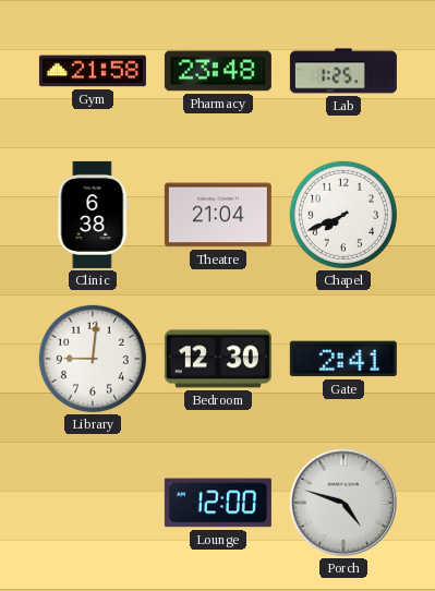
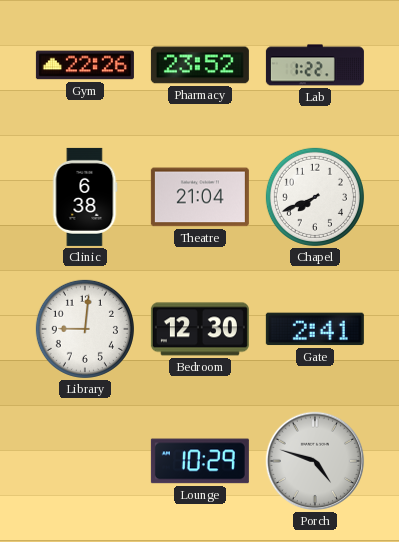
Gym: 21:58 -> 22:26 (85, 65)
Pharmacy: 23:48 -> 23:52 (200, 65)
Lab: 1:25 -> 1:22 (315, 65)
Lounge: 12:00 -> 10:29 (200, 461)
